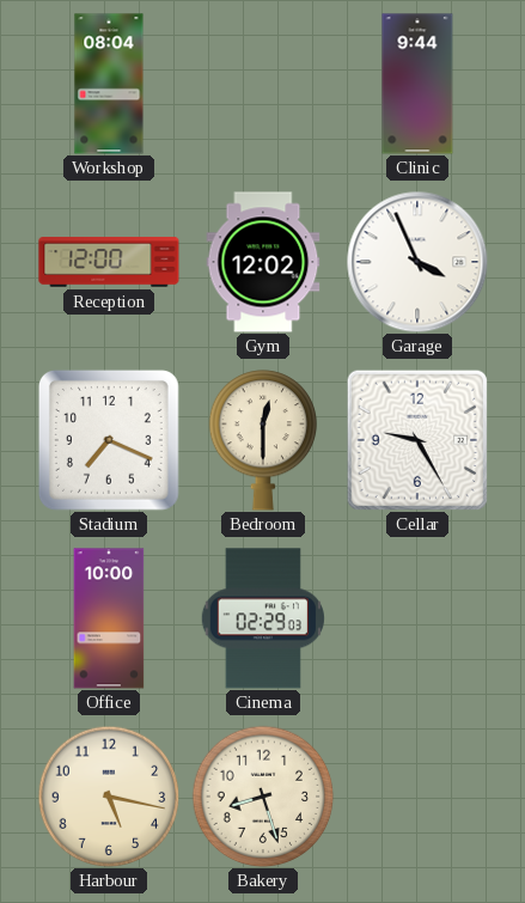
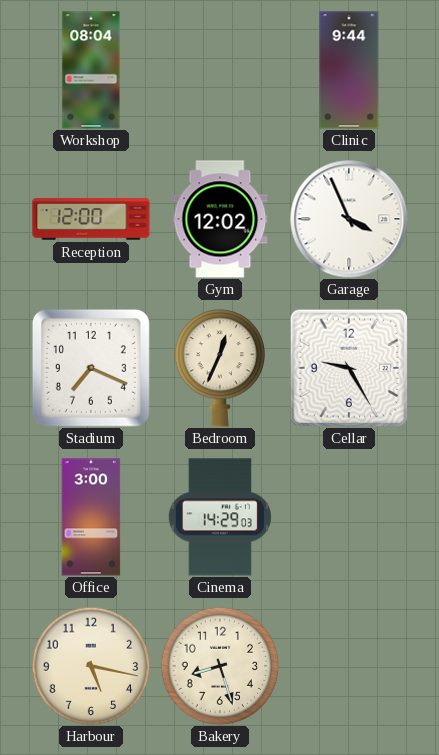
Bedroom: 12:30 -> 12:34 (220, 368)
Office: 10:00 -> 3:00 (91, 517)
Cinema: 02:29 -> 14:29 (220, 517)
